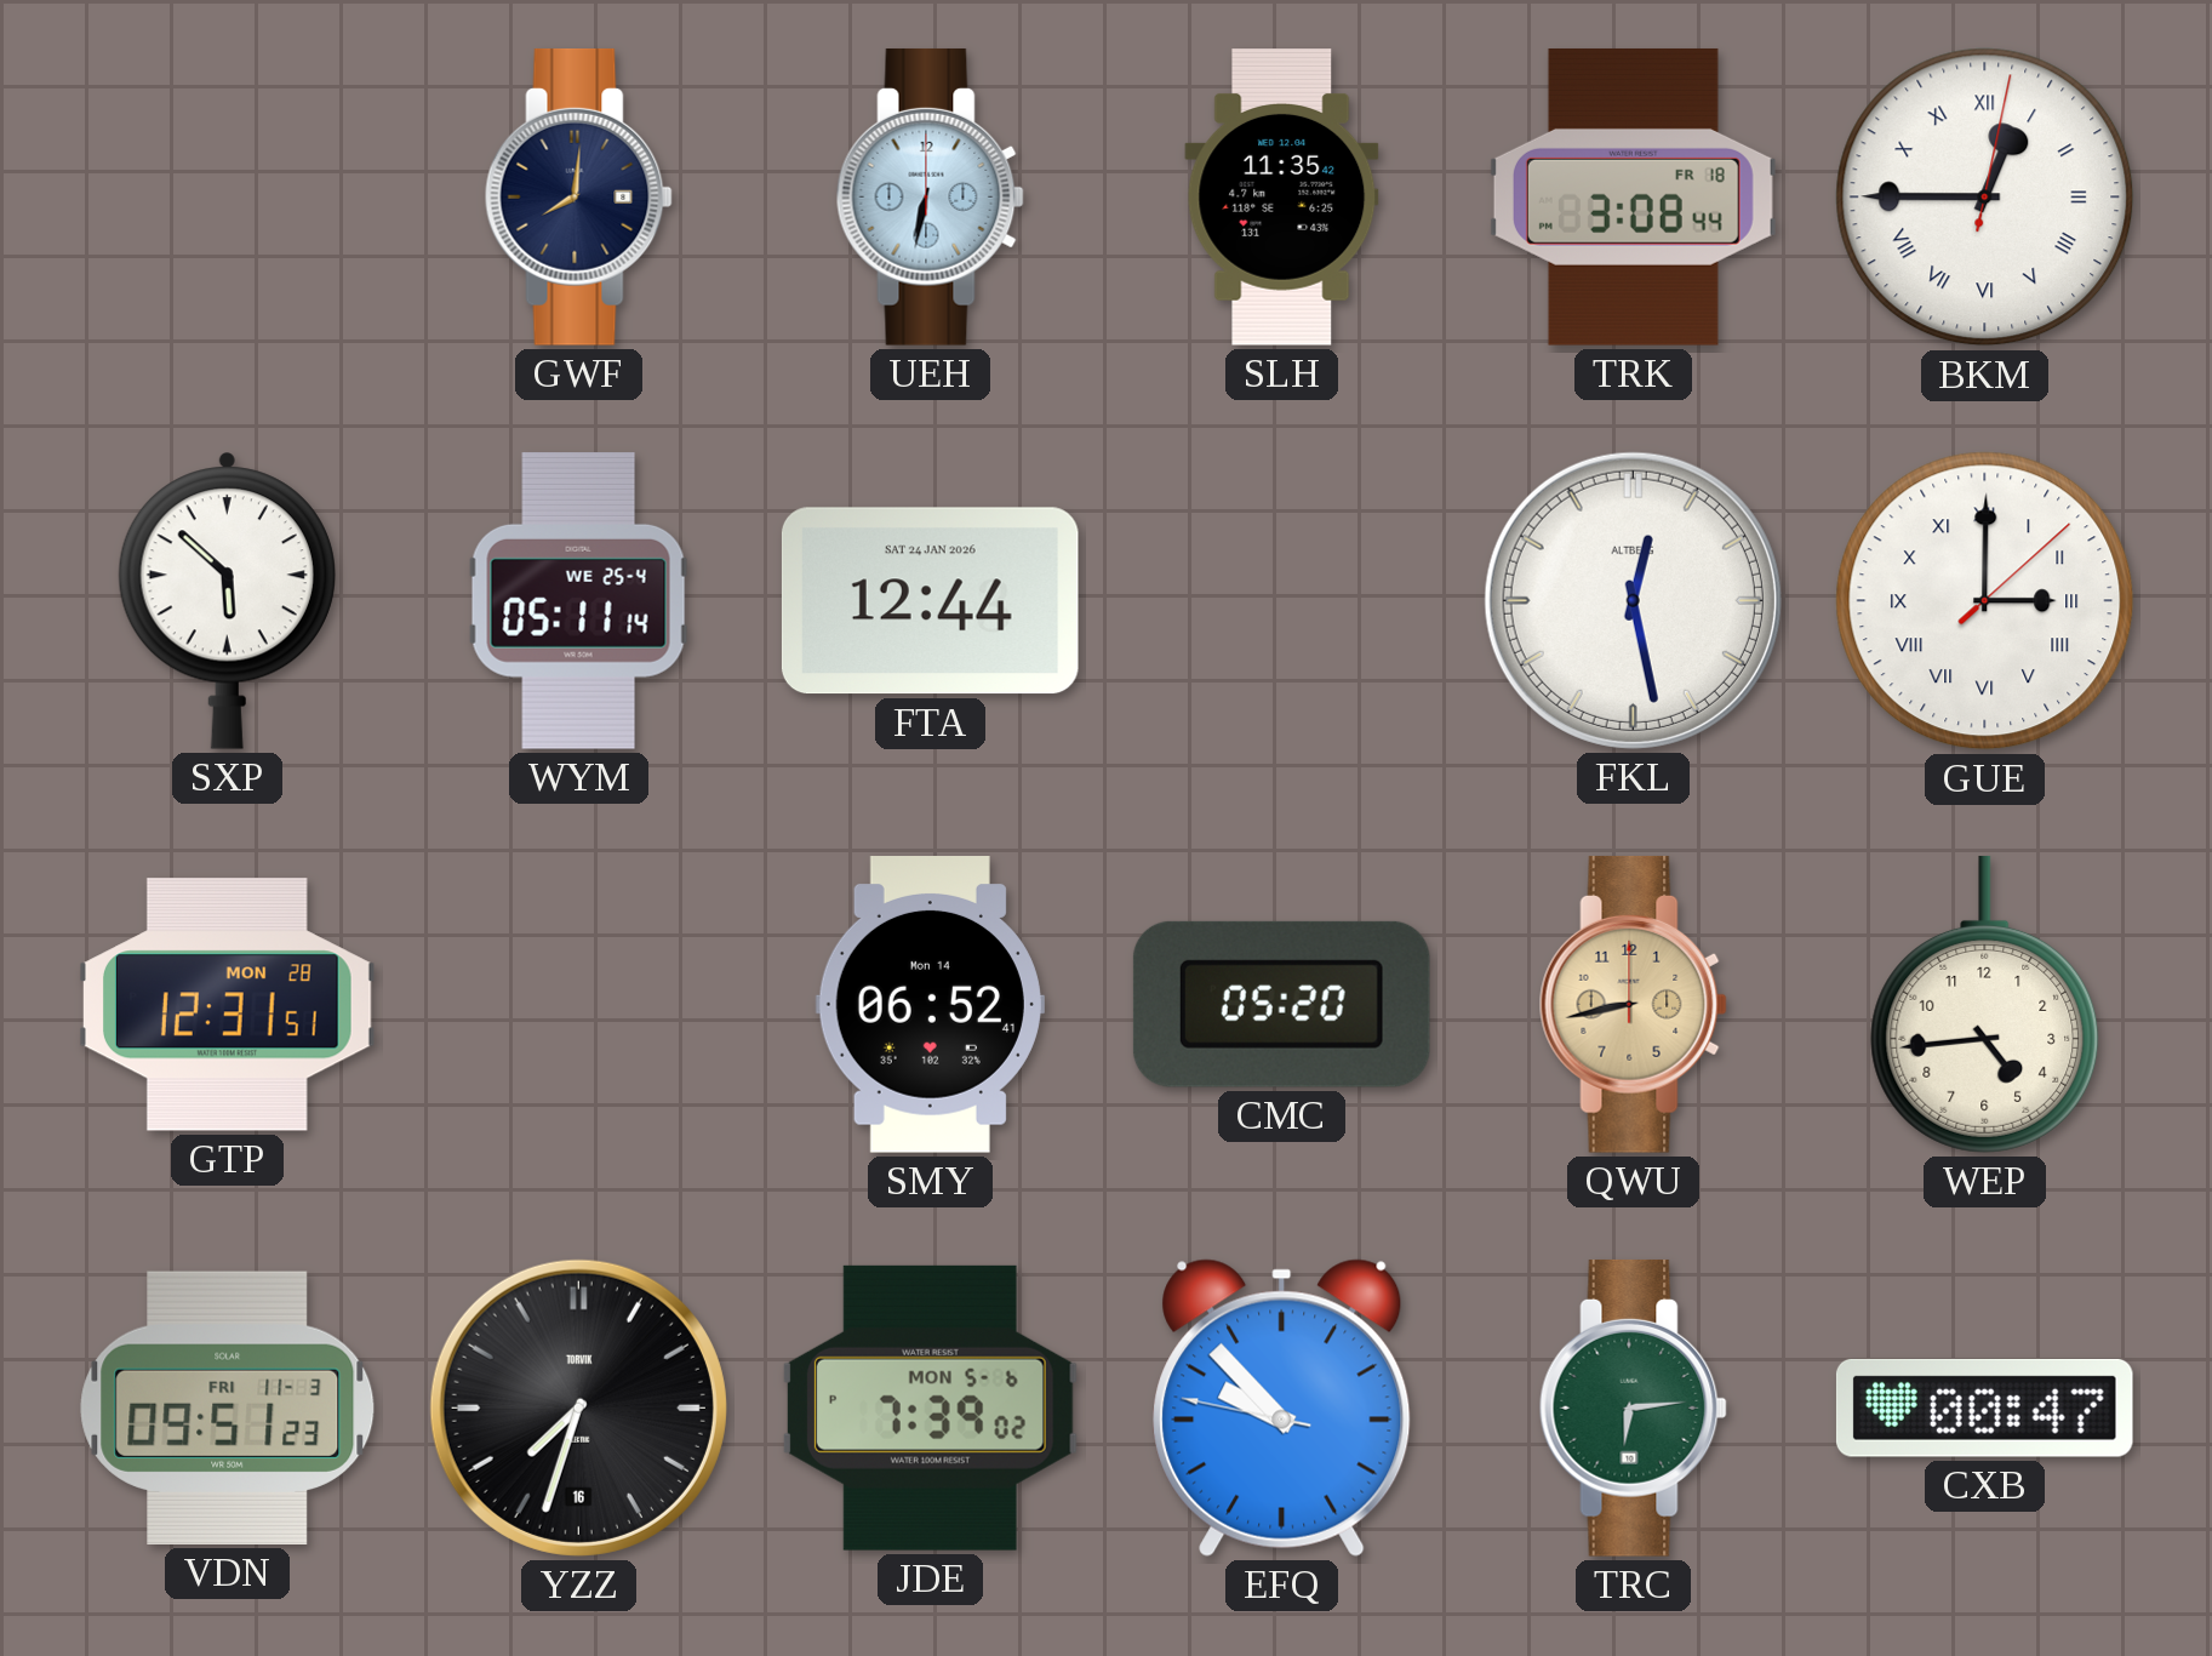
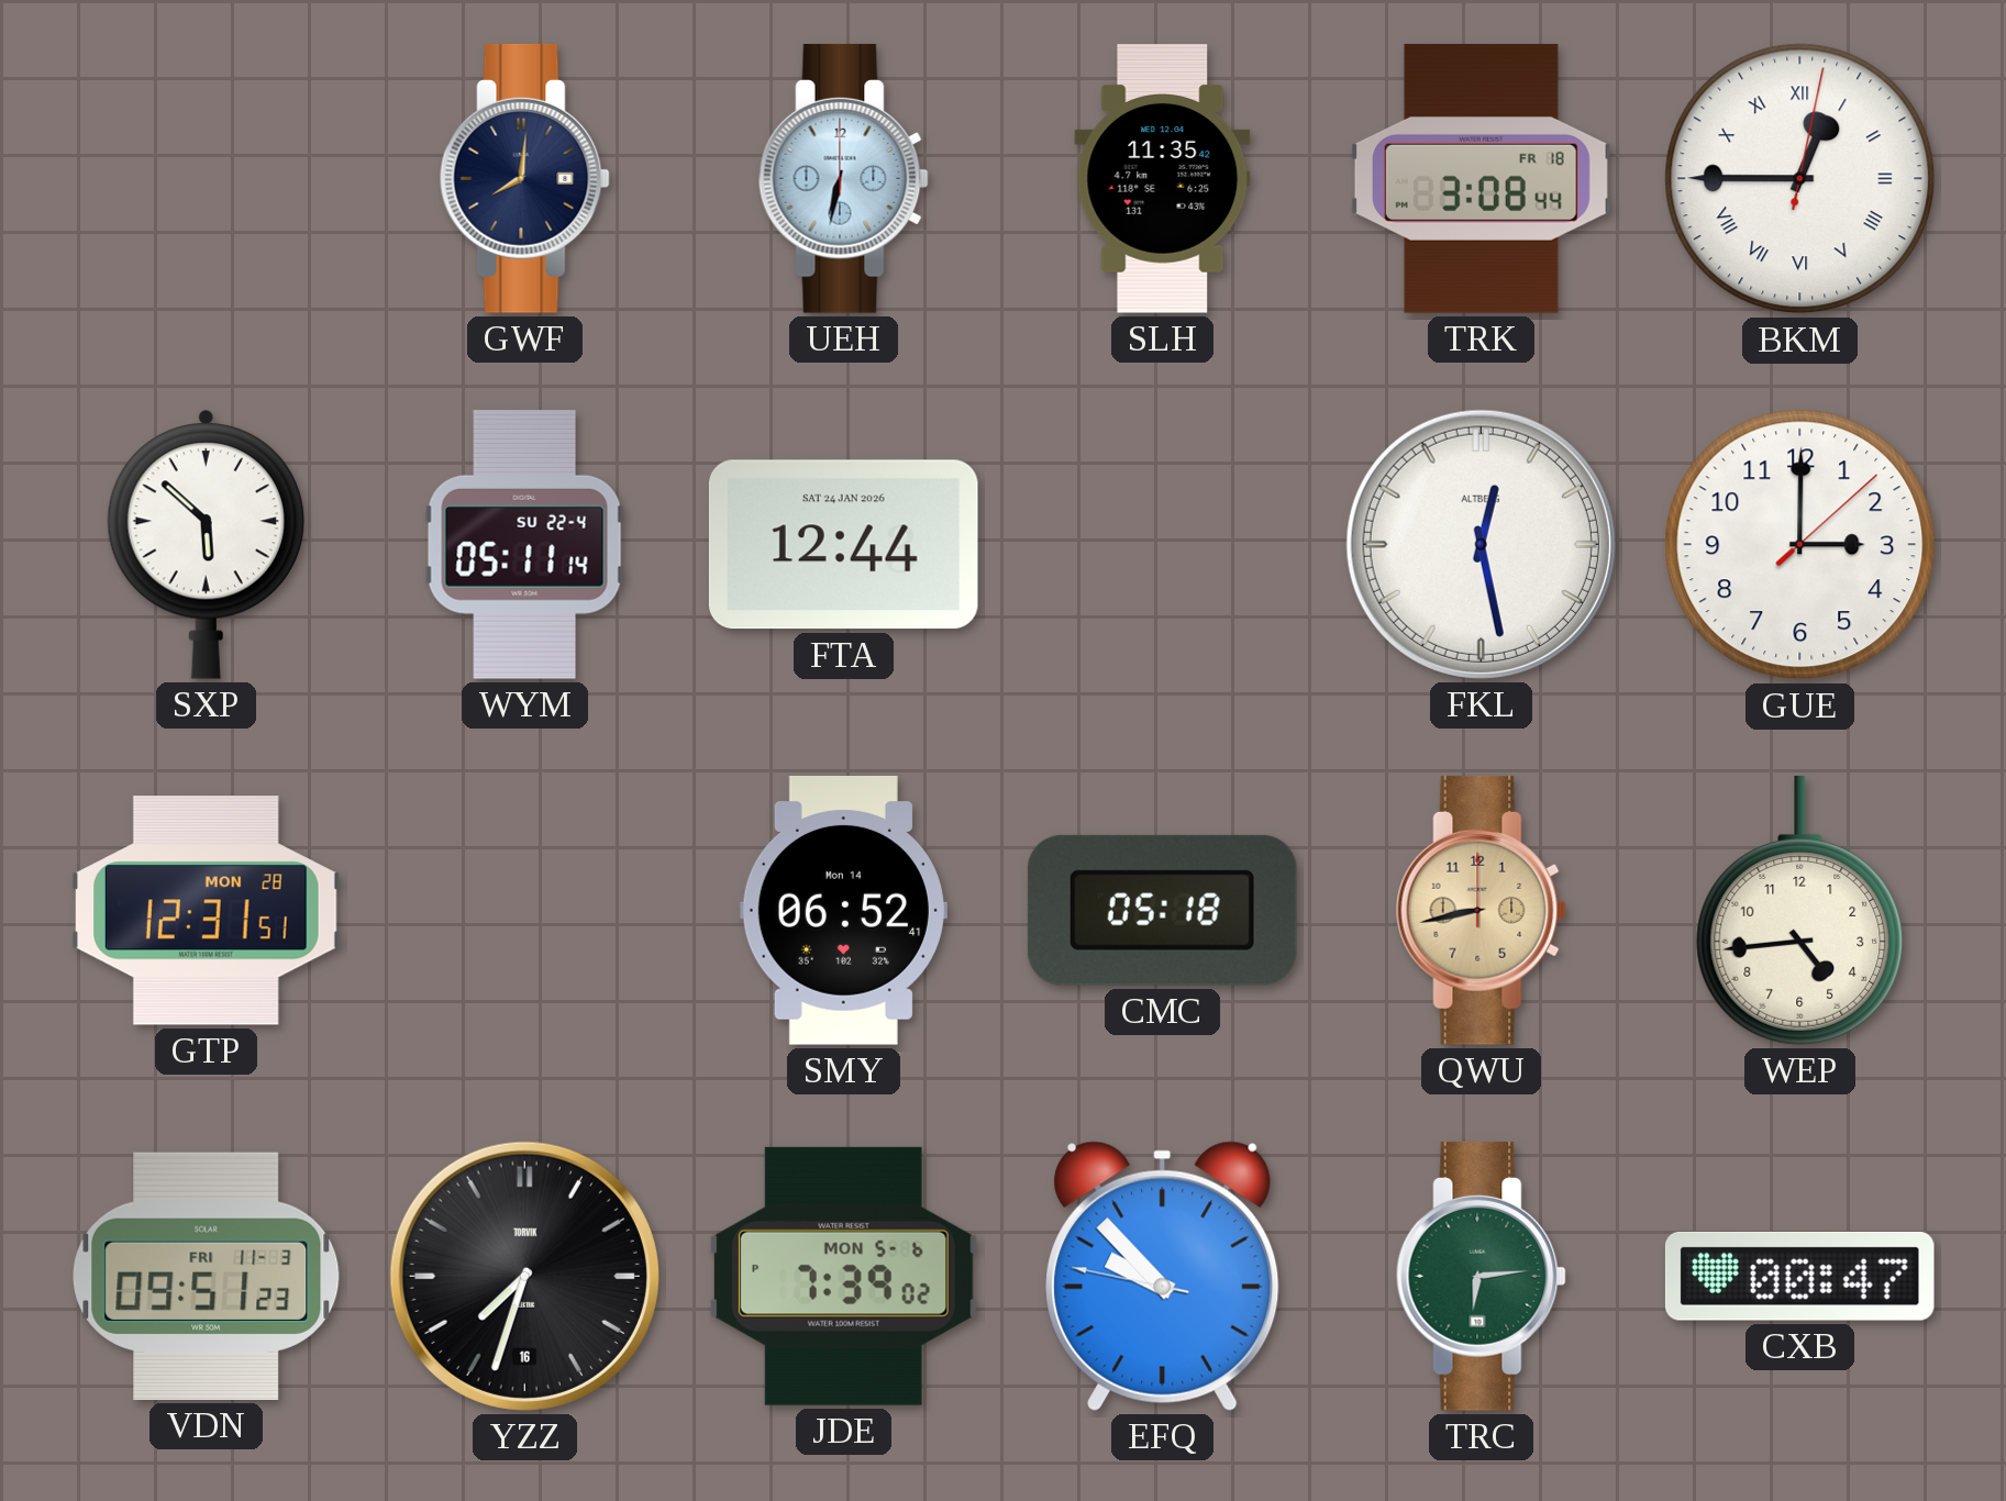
WYM date: WE 25-4 -> SU 22-4 (525, 544)
GUE numerals: Roman -> Arabic (1800, 545)
CMC: 05:20 -> 05:18 (1162, 910)
